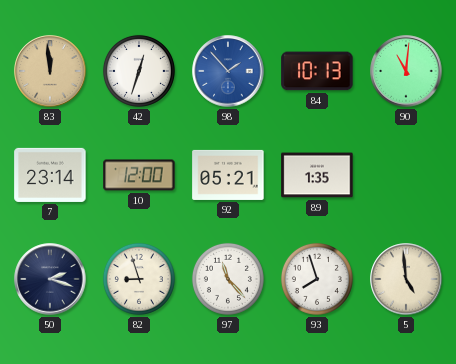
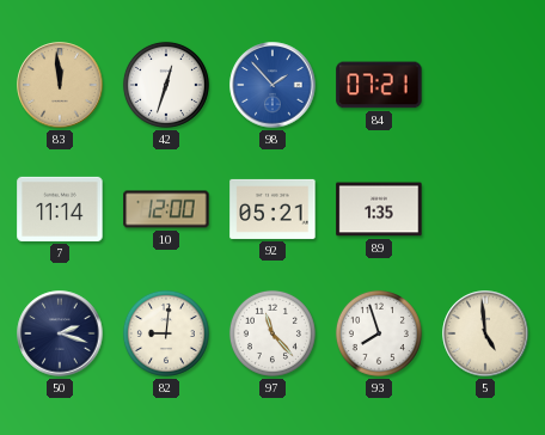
84: 10:13 -> 07:21 (379, 85)
90: 11:01 -> none (406, 71)
7: 23:14 -> 11:14 (60, 209)
82: 8:57 -> 9:01 (166, 333)
